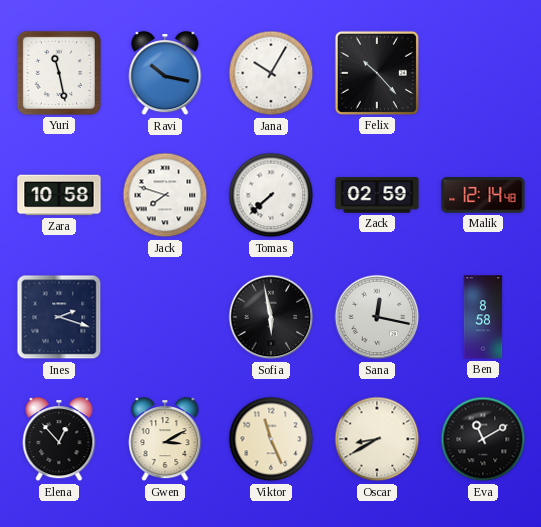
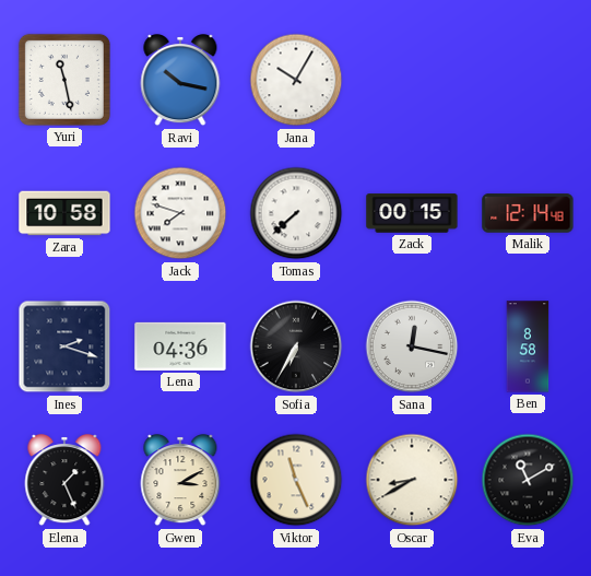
Felix: 10:23 -> none (377, 73)
Zack: 02:59 -> 00:15 (412, 213)
Lena: none -> 04:36 (180, 346)
Sofia: 5:58 -> 6:35 (296, 346)
Elena: 12:53 -> 1:26 (64, 481)
